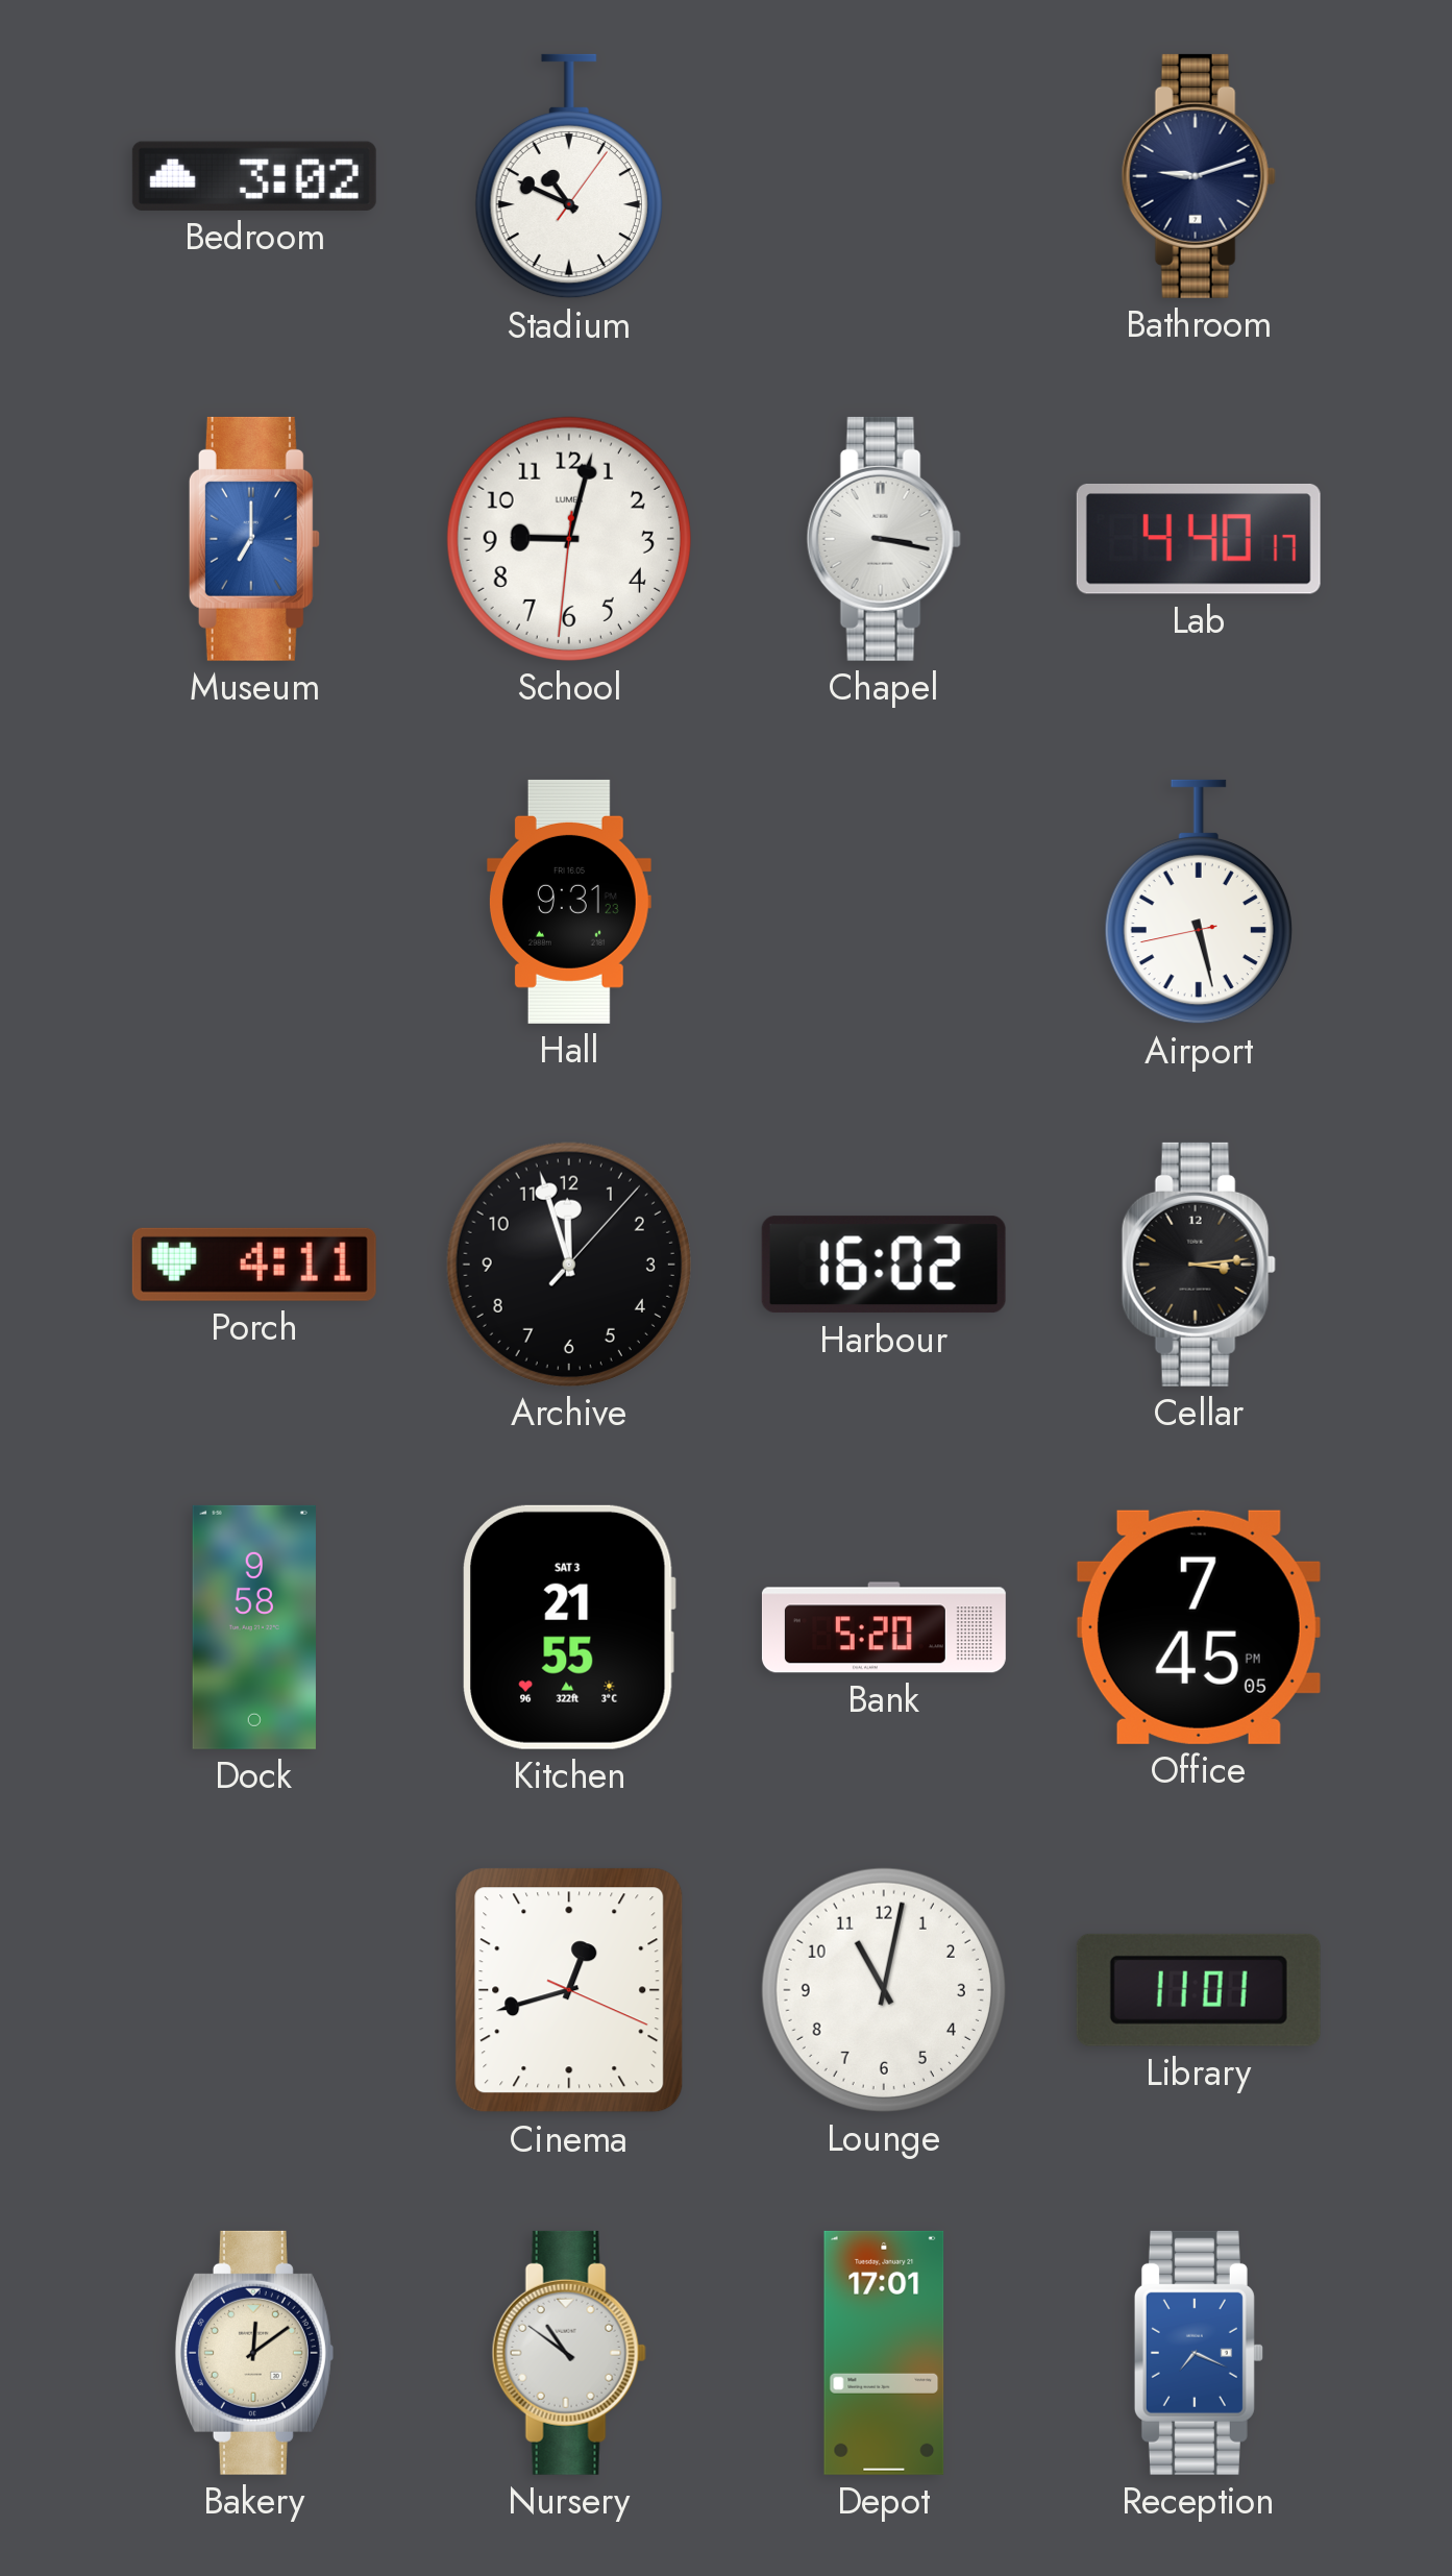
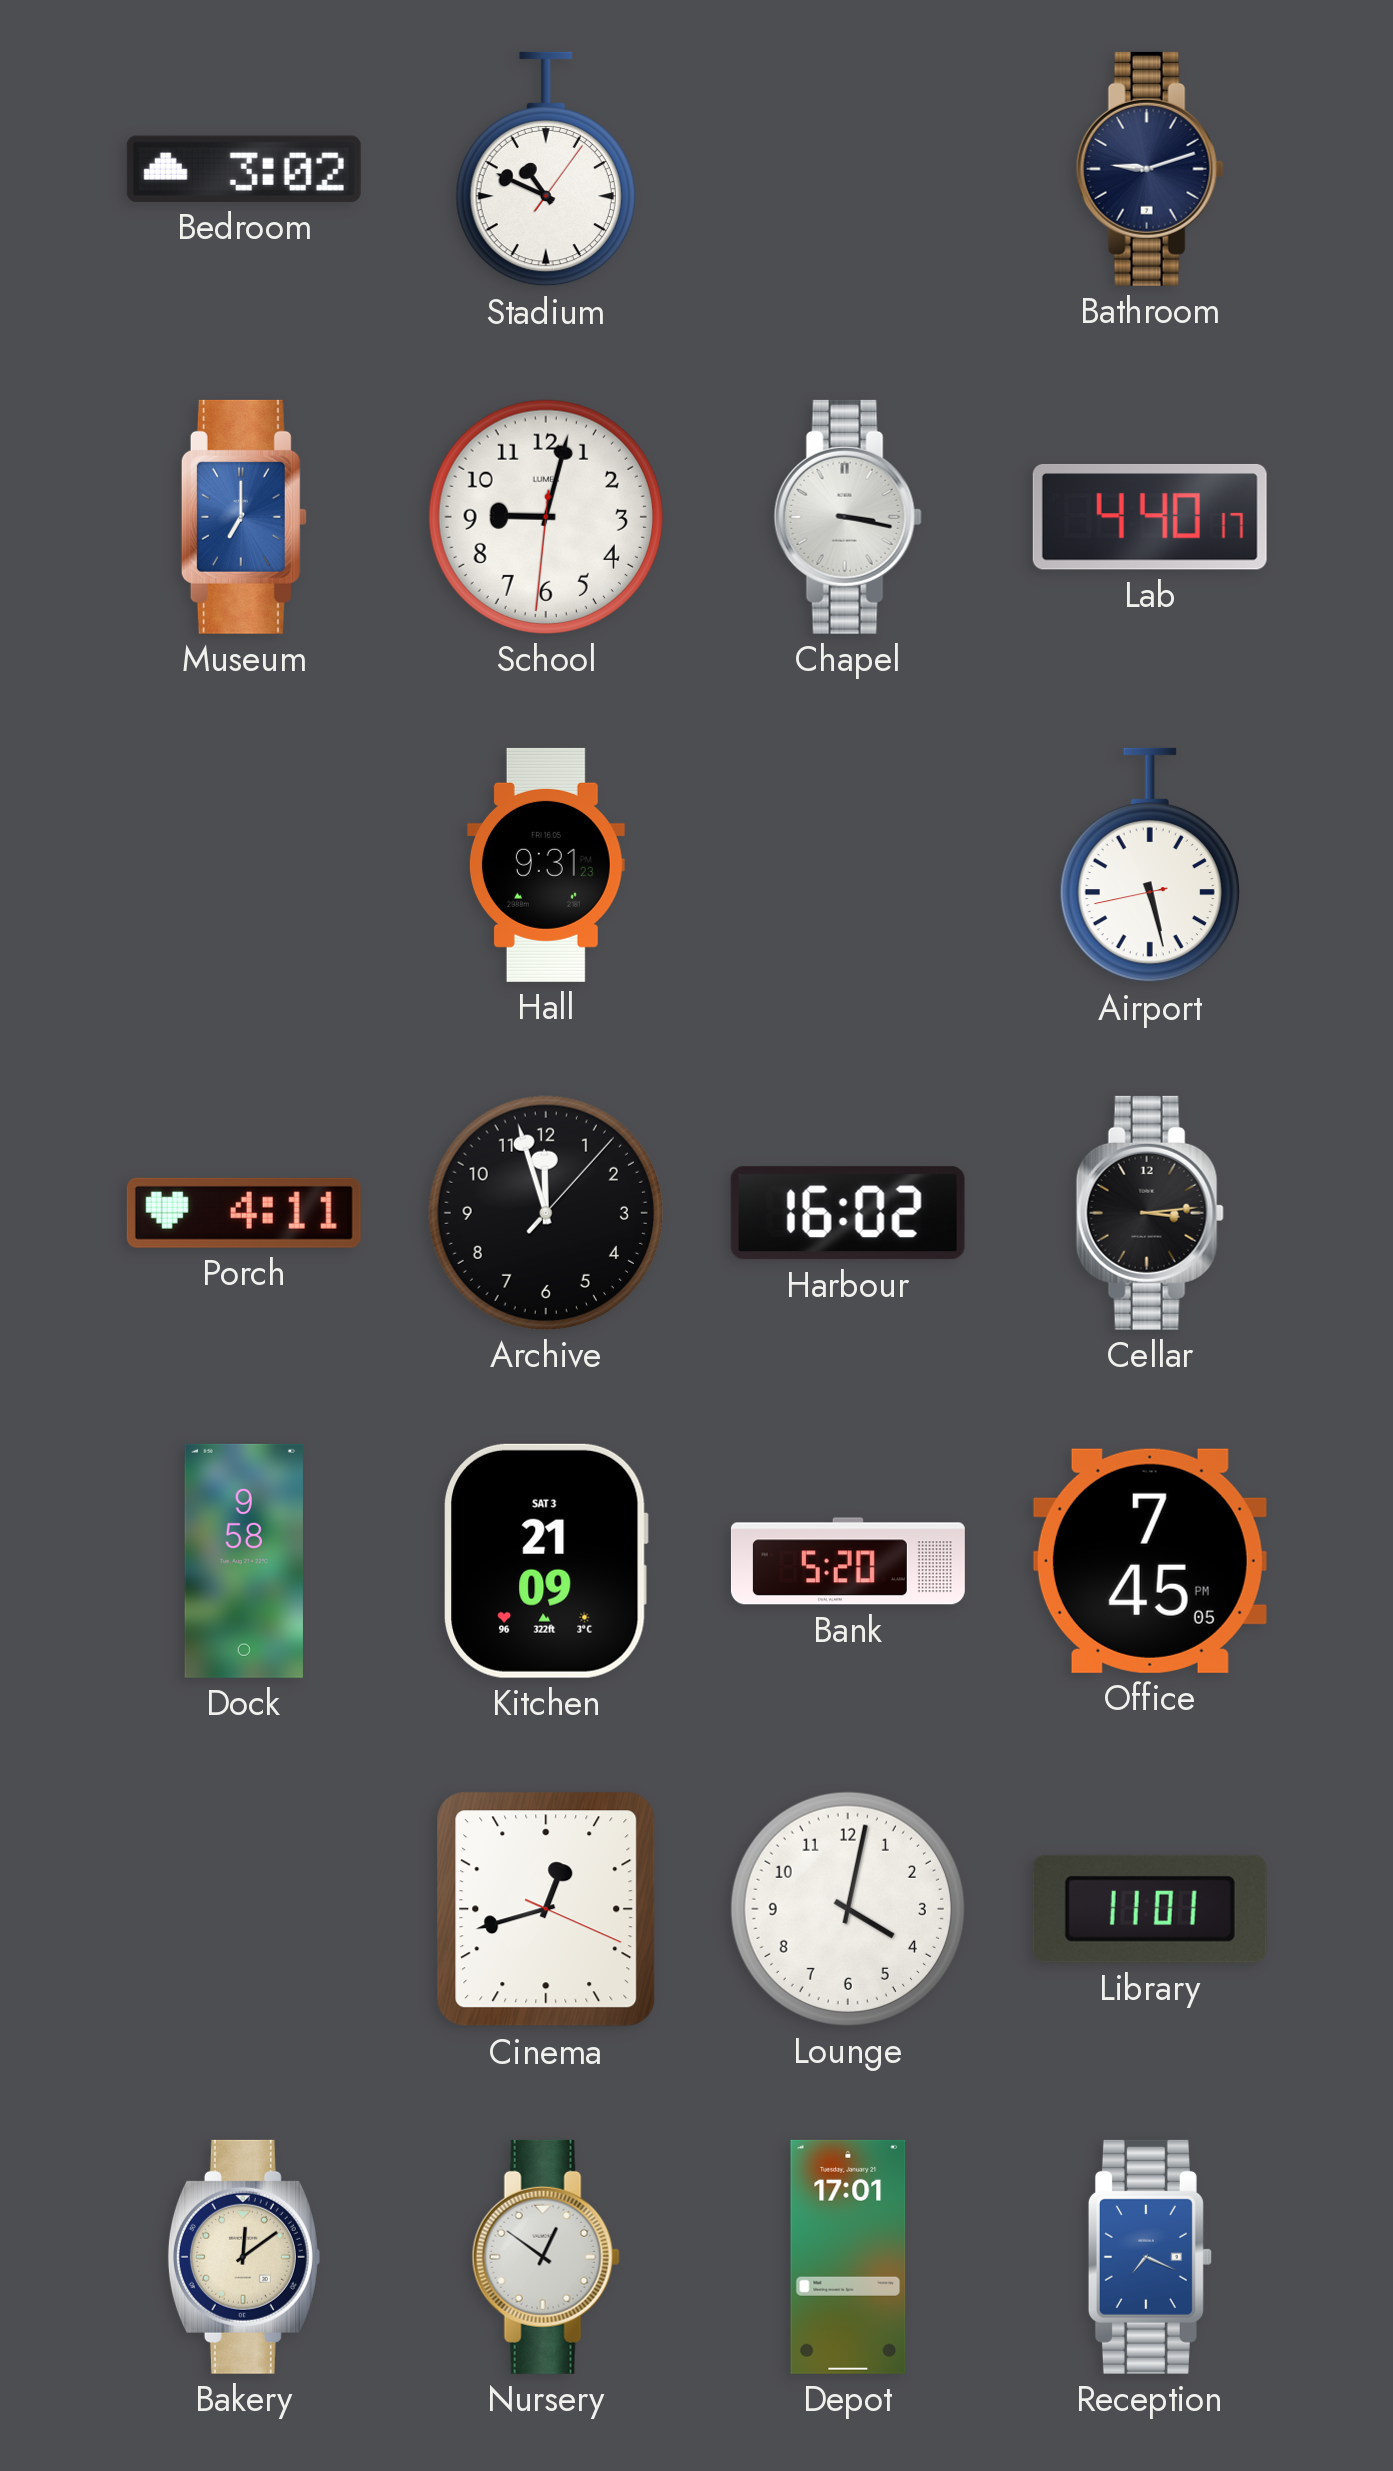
Kitchen: 21:55 -> 21:09 (546, 1561)
Lounge: 11:02 -> 4:02 (848, 1909)
Nursery: 10:51 -> 12:51 (546, 2257)
